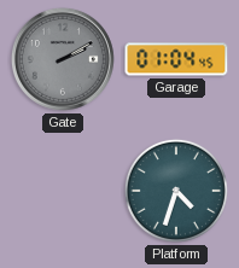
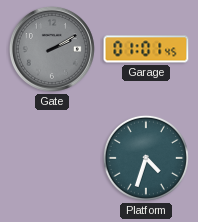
Garage: 01:04 -> 01:01 (146, 49)
